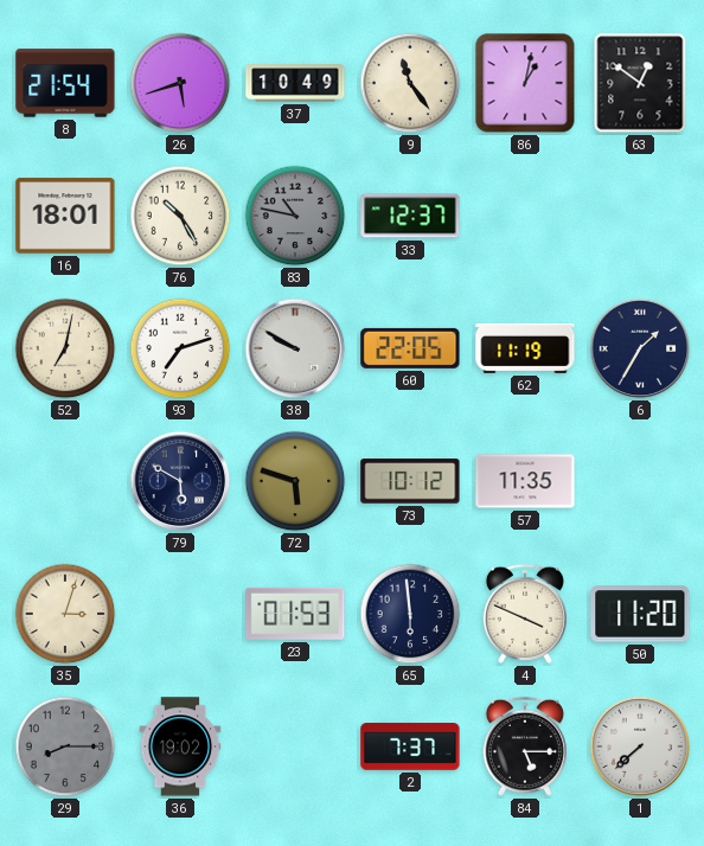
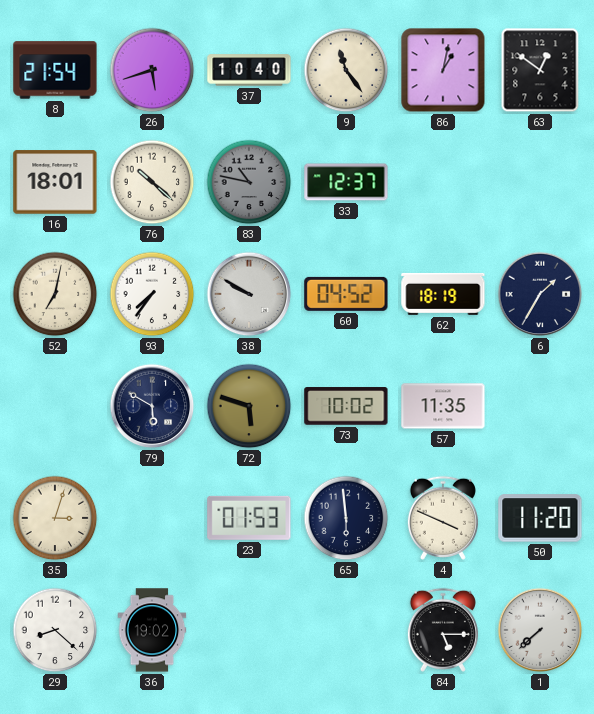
37: 10:49 -> 10:40 (249, 70)
76: 10:25 -> 10:22 (152, 182)
93: 7:12 -> 7:36 (152, 294)
60: 22:05 -> 04:52 (346, 294)
62: 11:19 -> 18:19 (443, 294)
73: 10:12 -> 10:02 (346, 406)
29: 8:15 -> 8:22 (55, 630)
29 dial: grey -> white (55, 630)
2: 7:37 -> none (410, 746)
